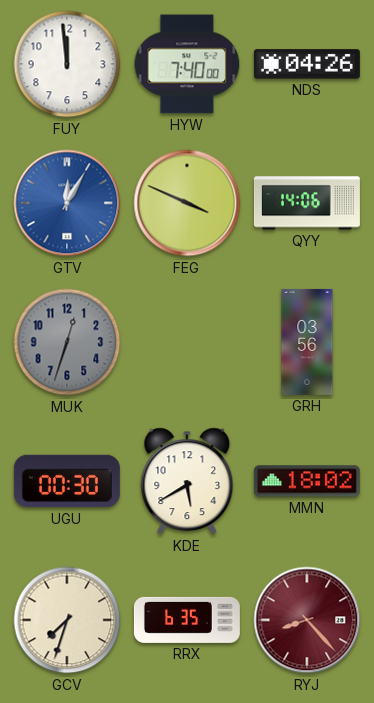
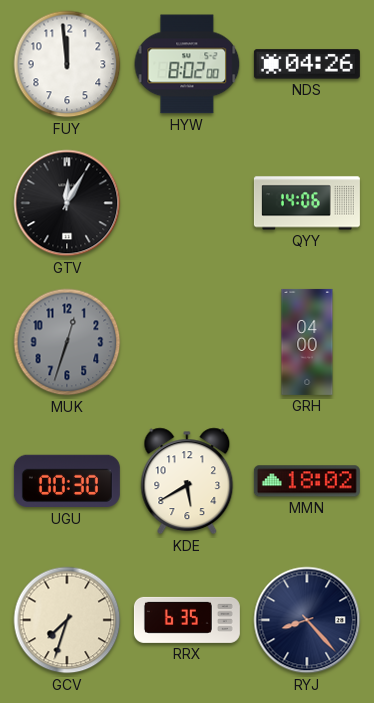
HYW: 7:40 -> 8:02 (187, 64)
GTV dial: blue -> black (67, 203)
FEG: 3:49 -> none (187, 203)
GRH: 03:56 -> 04:00 (307, 342)
RYJ dial: burgundy -> navy (307, 620)
